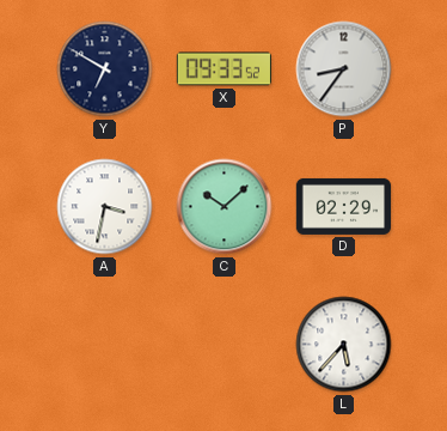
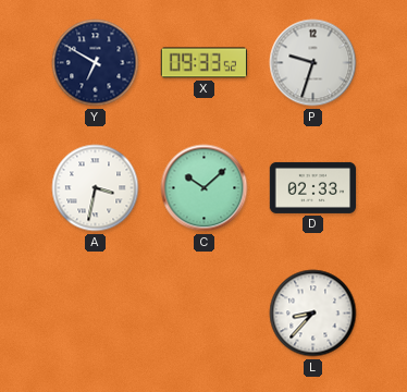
P: 8:36 -> 9:33 (313, 63)
D: 02:29 -> 02:33 (313, 187)
L: 5:37 -> 8:37 (313, 314)
